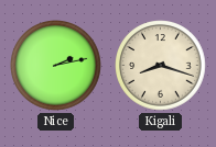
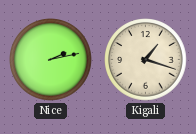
Kigali: 8:18 -> 1:18 (146, 60)
